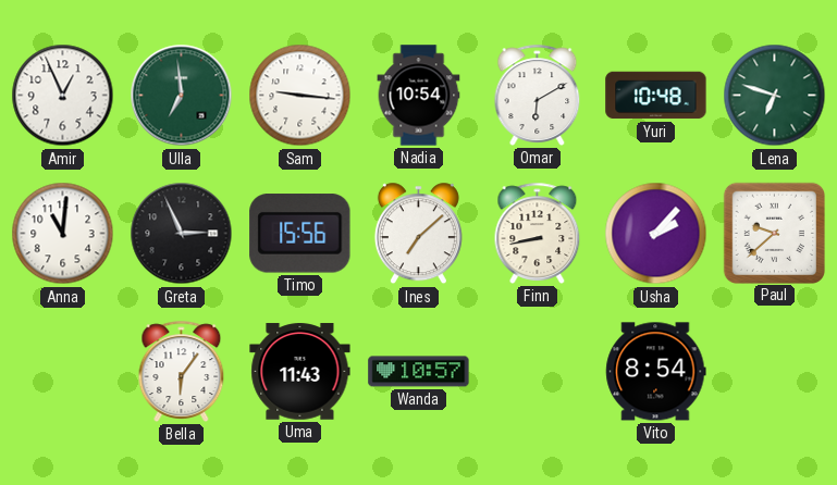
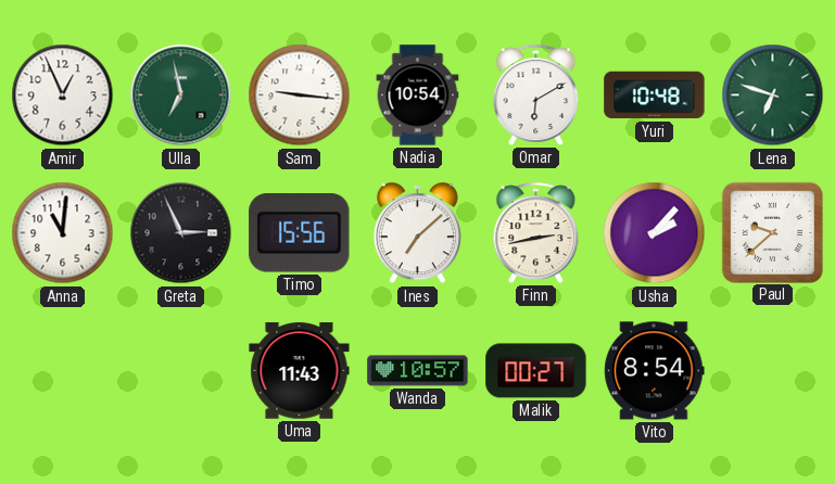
Ulla: 6:59 -> 6:58 (181, 95)
Finn: 8:43 -> 2:43 (536, 232)
Bella: 6:06 -> none (182, 371)
Malik: none -> 00:27 (536, 371)
